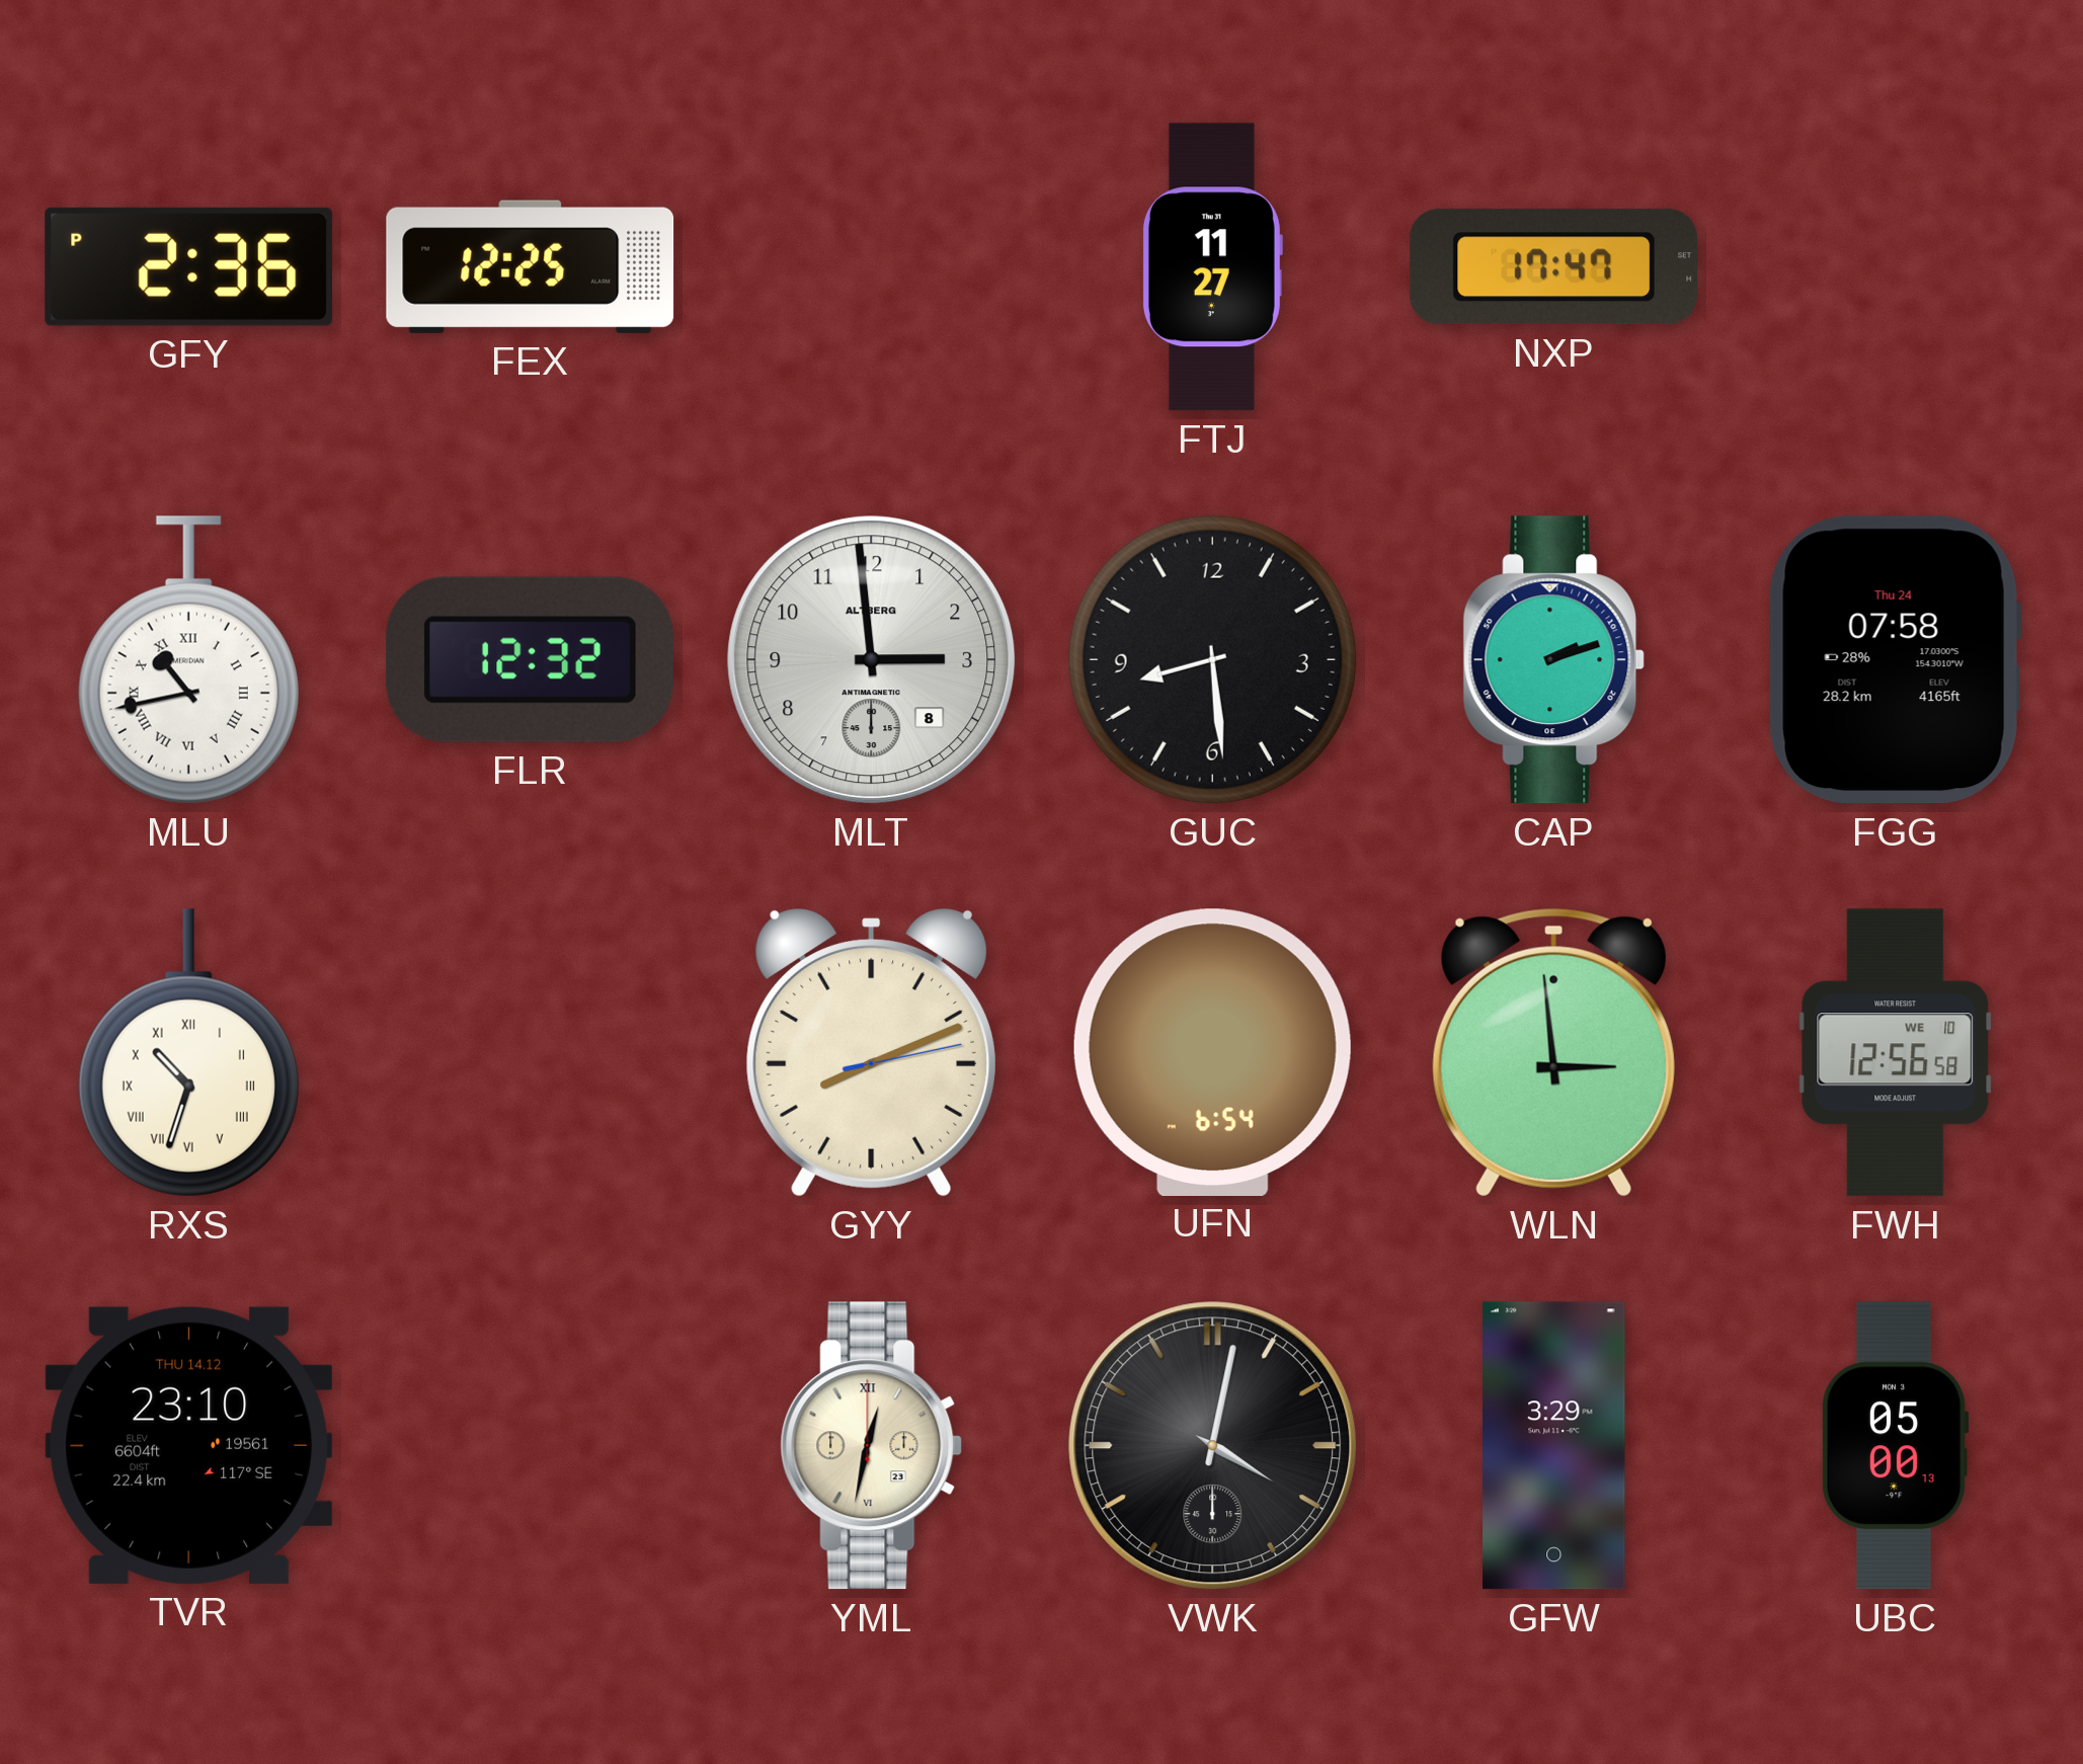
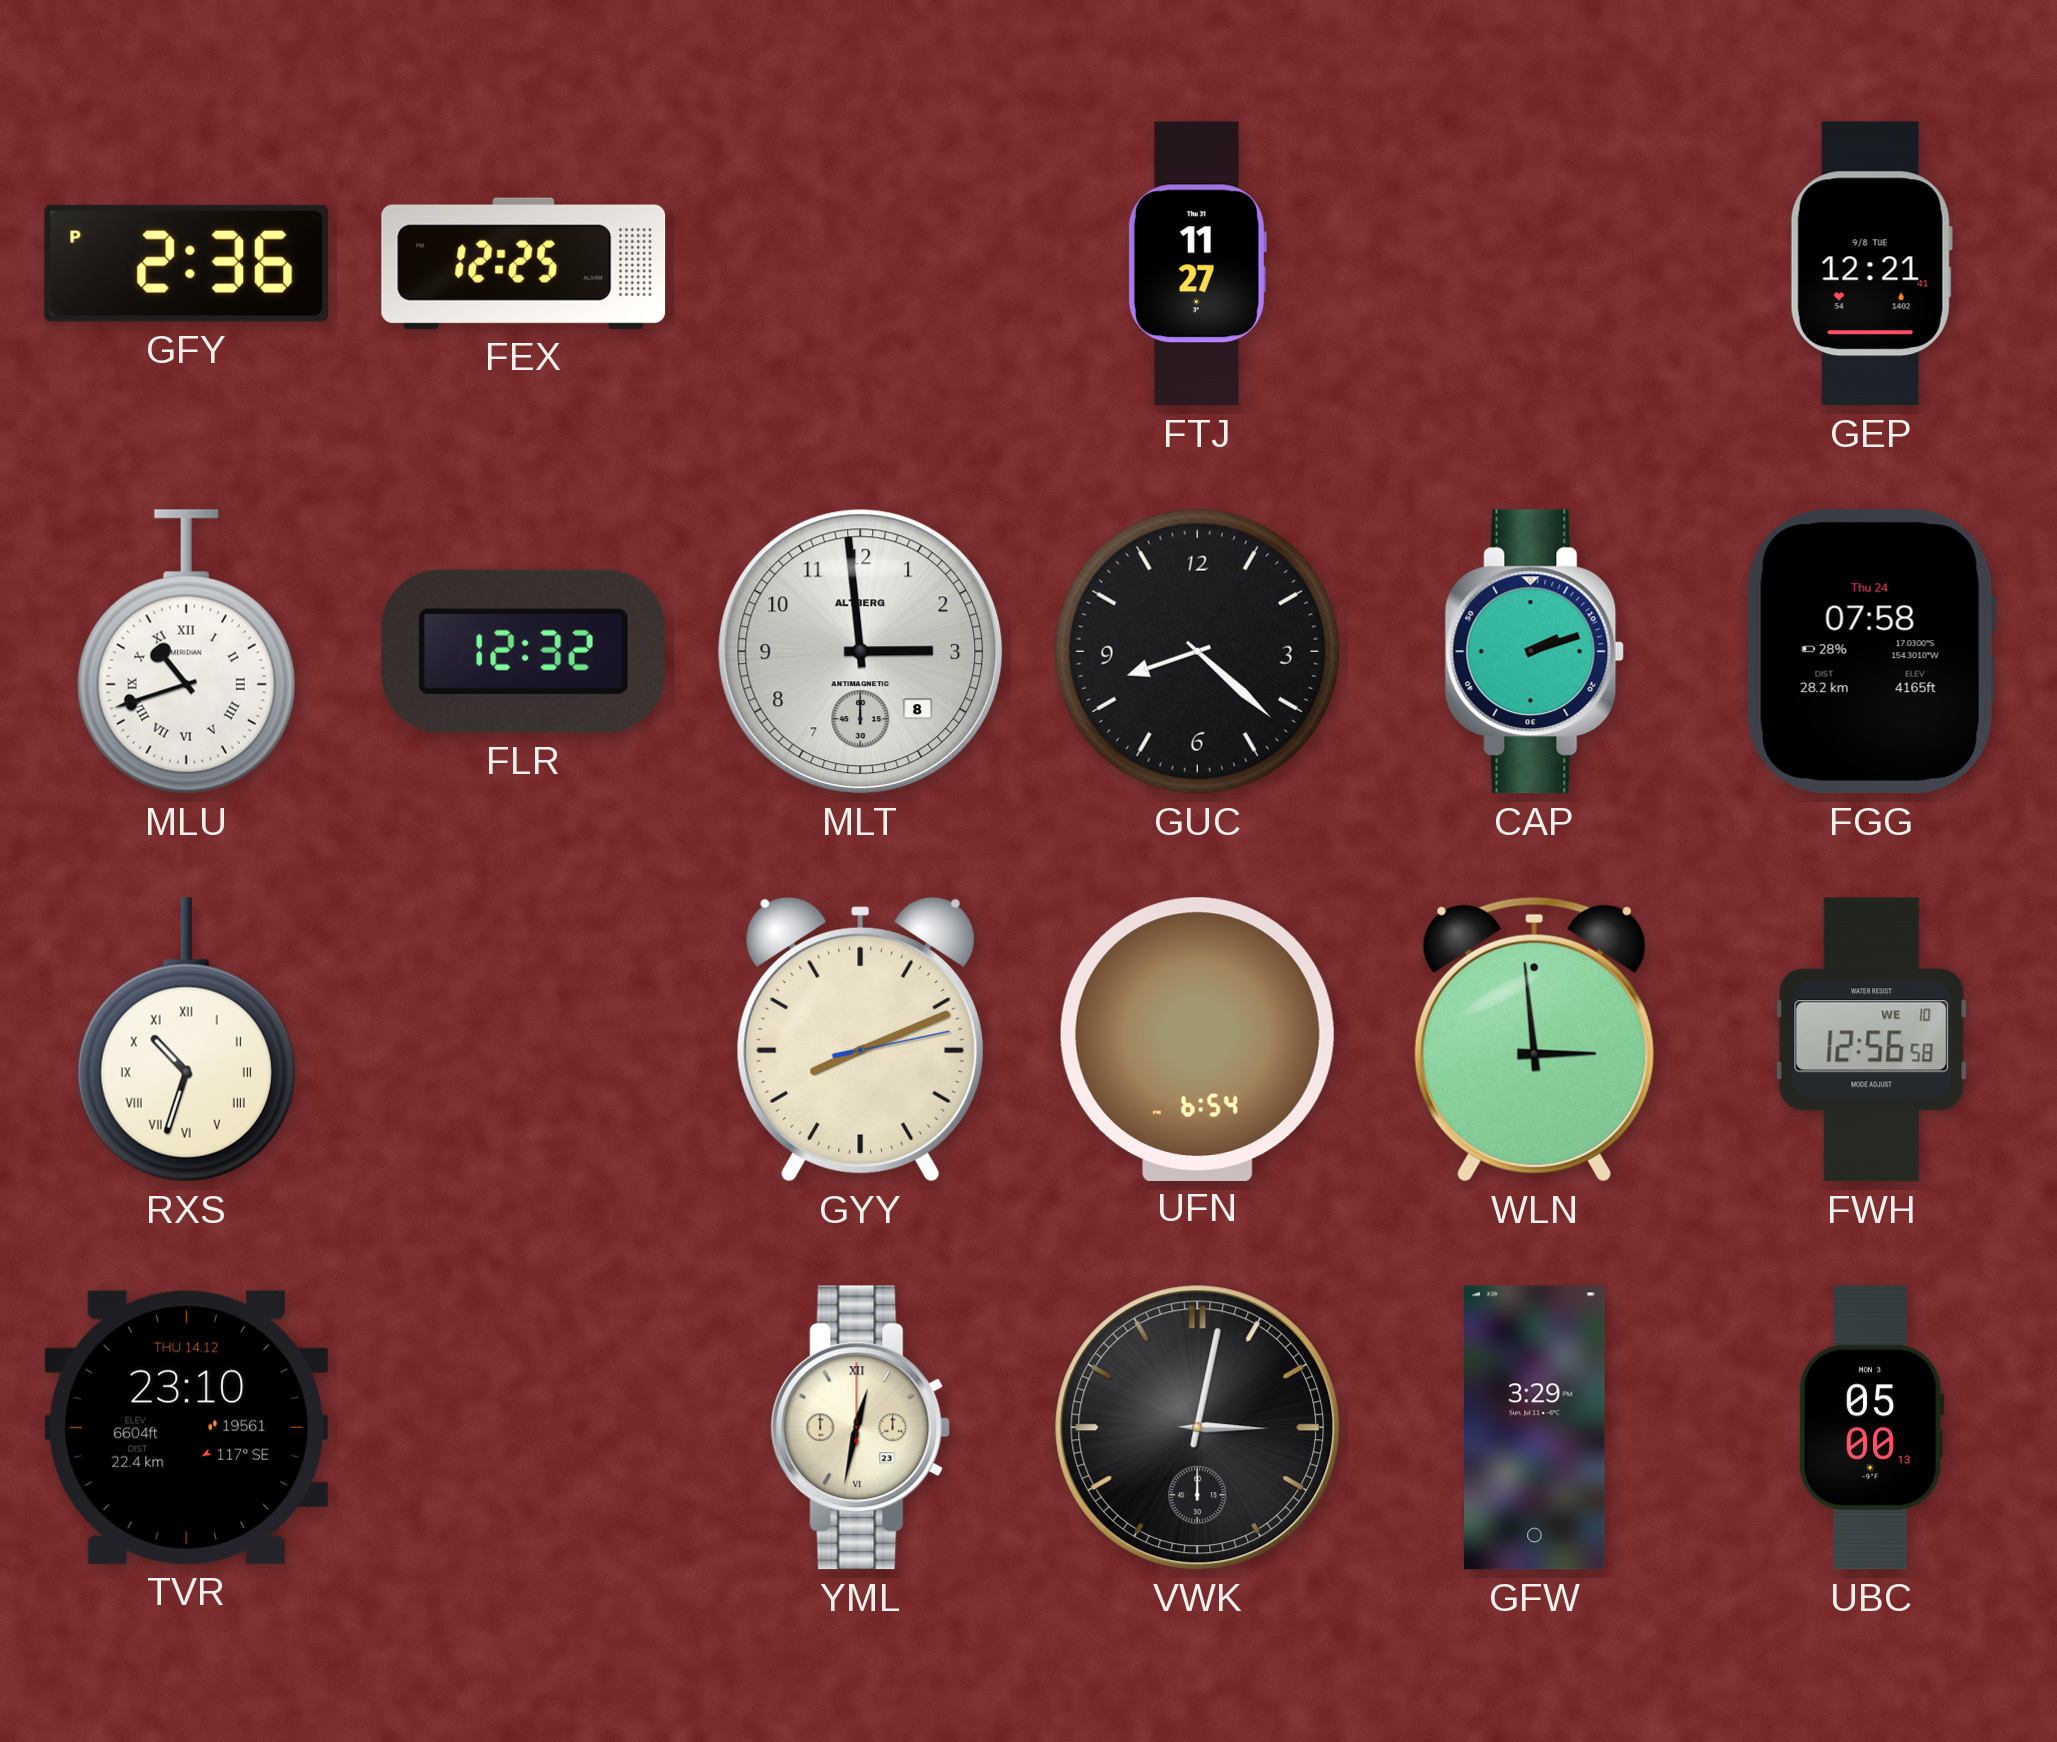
NXP: 17:47 -> none (1553, 267)
GEP: none -> 12:21 (1871, 264)
MLU: 10:43 -> 10:42 (186, 652)
GUC: 8:29 -> 8:22 (1197, 651)
VWK: 4:02 -> 3:02 (1198, 1428)
